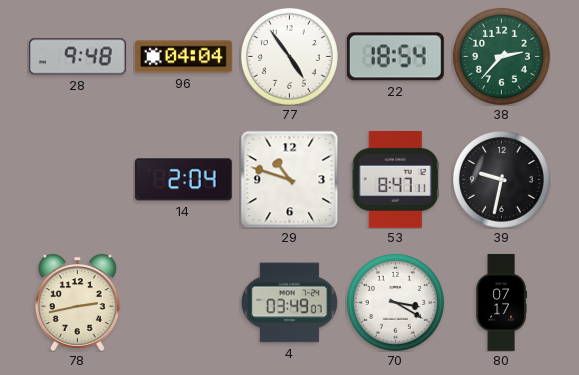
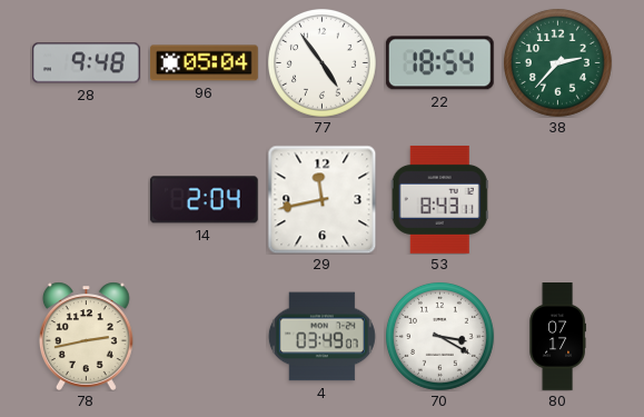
96: 04:04 -> 05:04 (204, 63)
29: 10:48 -> 11:43 (321, 199)
53: 8:47 -> 8:43 (439, 199)
39: 9:32 -> none (501, 179)
